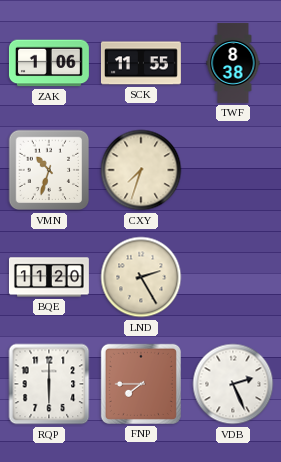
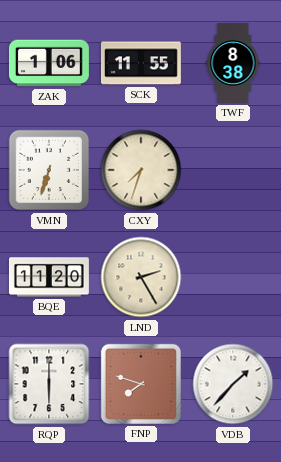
VMN: 10:33 -> 6:33 (49, 170)
FNP: 7:45 -> 7:48 (141, 384)
VDB: 2:26 -> 1:37 (233, 384)
